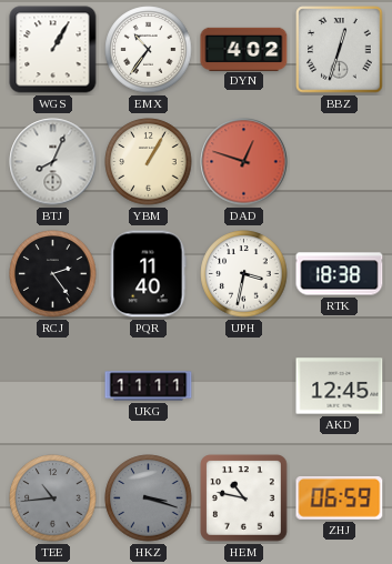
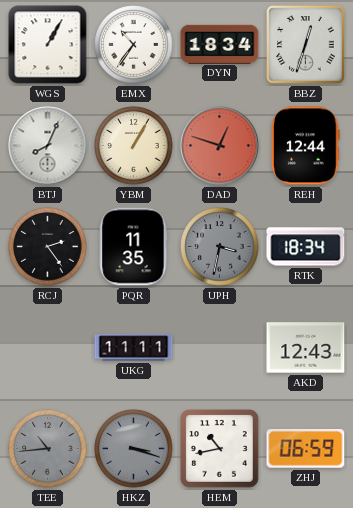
DYN: 4:02 -> 18:34 (220, 44)
REH: none -> 12:44 (306, 146)
PQR: 11:40 -> 11:35 (133, 247)
UPH dial: white -> grey (220, 247)
RTK: 18:38 -> 18:34 (306, 247)
AKD: 12:45 -> 12:43 (306, 348)
HEM: 10:47 -> 10:43 (220, 449)
